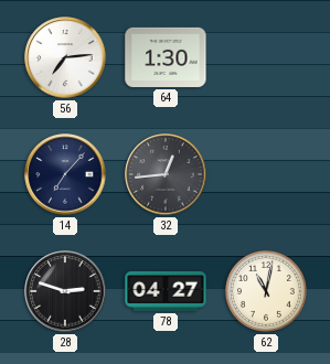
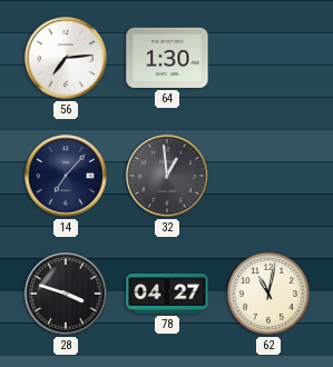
32: 12:44 -> 12:59 (167, 176)
28: 2:48 -> 3:48 (66, 294)
